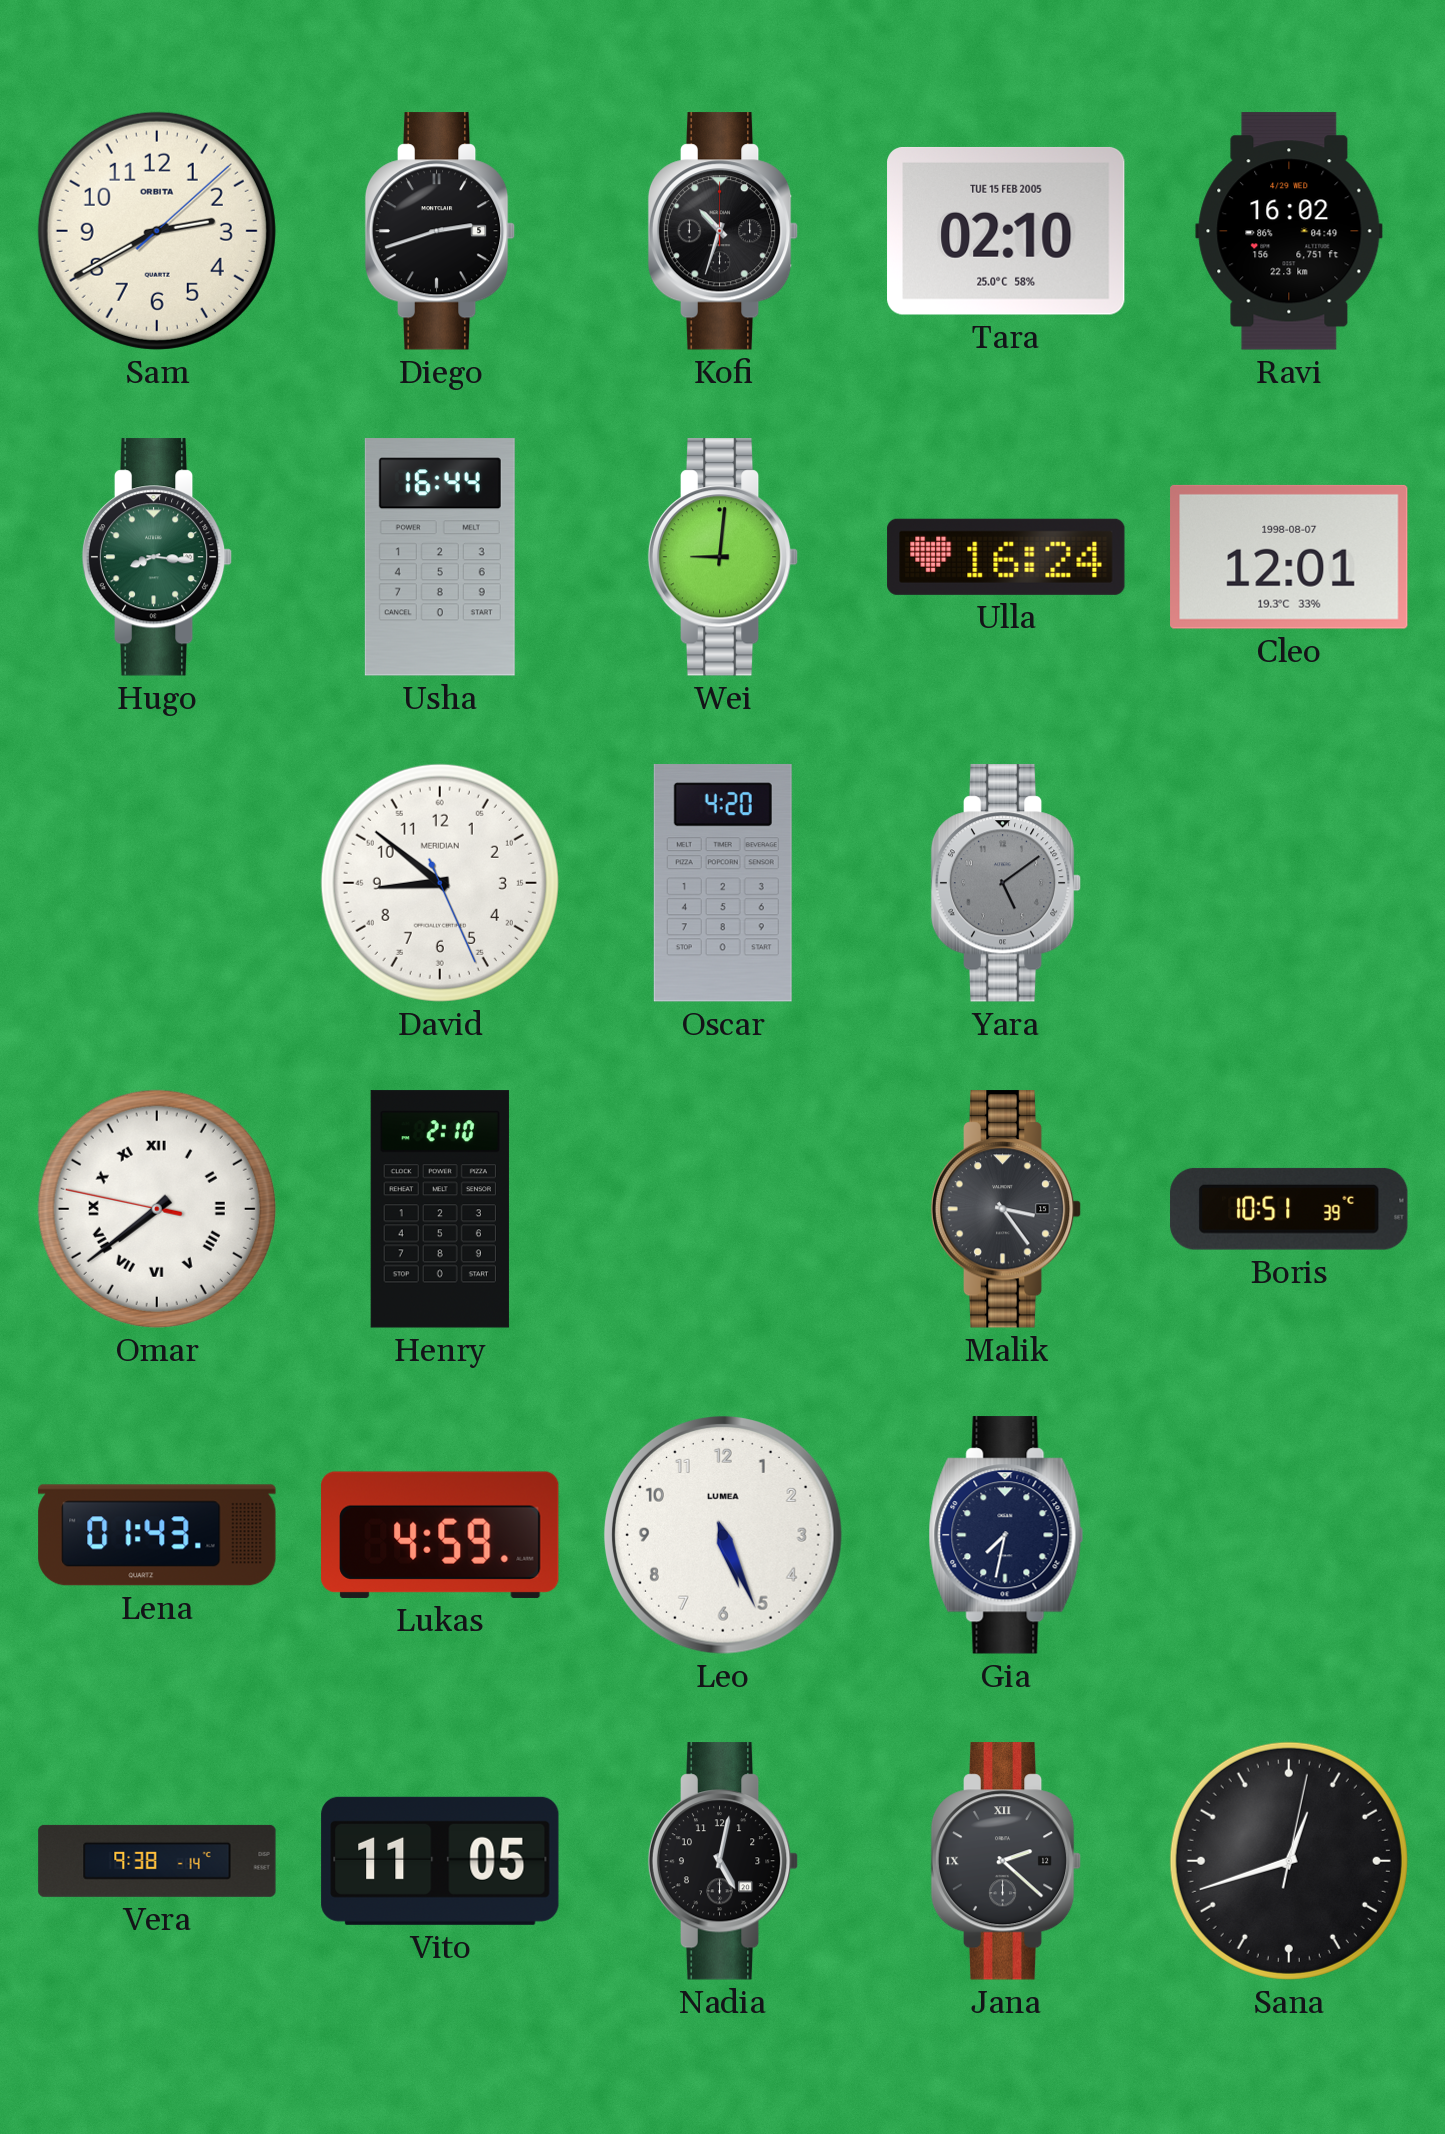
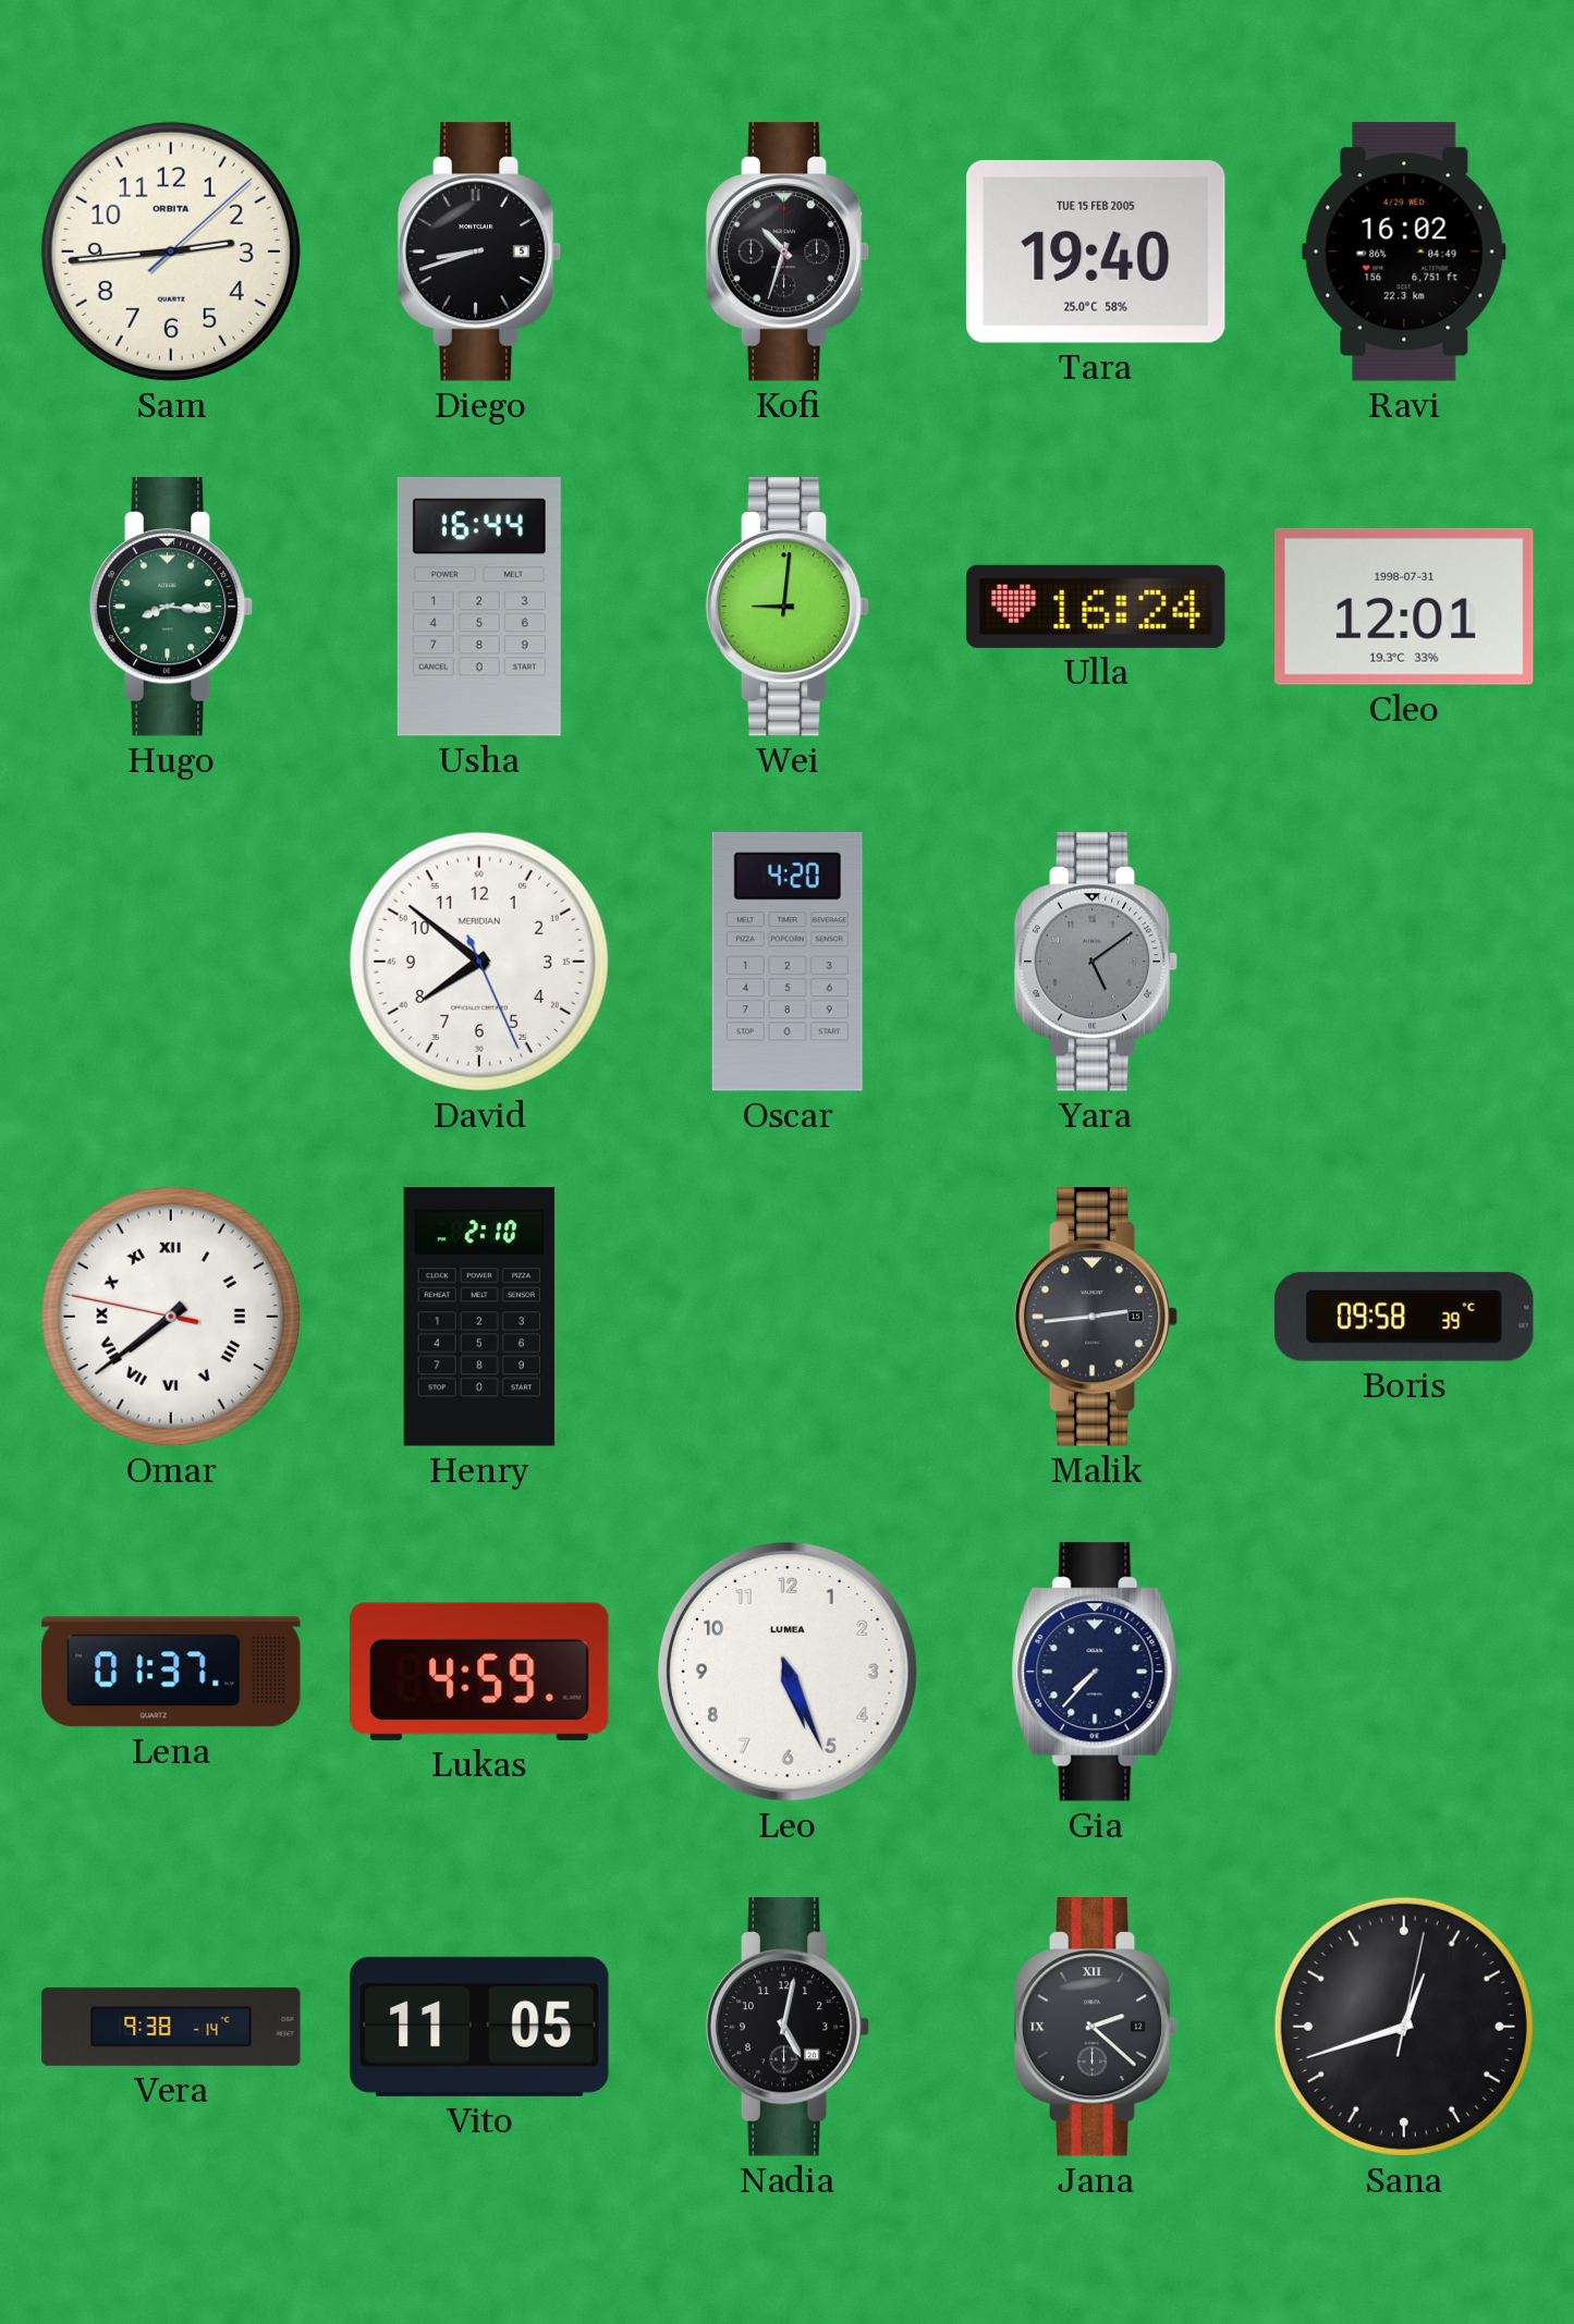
Sam: 2:40 -> 2:44 (171, 252)
Diego: 2:42 -> 8:42 (479, 252)
Tara: 02:10 -> 19:40 (1096, 252)
Cleo date: 1998-08-07 -> 1998-07-31 (1404, 607)
David: 8:51 -> 7:51 (479, 962)
Malik: 3:24 -> 2:44 (1096, 1317)
Boris: 10:51 -> 09:58 (1404, 1317)
Lena: 01:43 -> 01:37 (171, 1672)
Gia: 7:32 -> 7:37 (1096, 1672)
